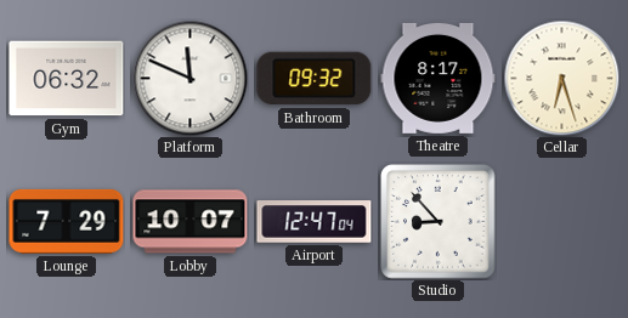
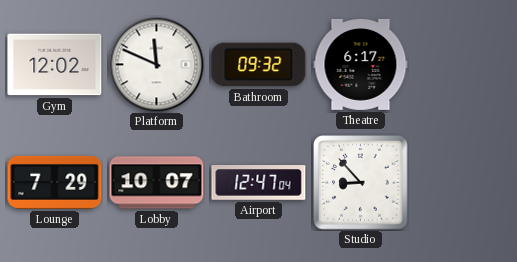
Gym: 06:32 -> 12:02 (55, 65)
Theatre: 8:17 -> 6:17 (361, 64)
Cellar: 6:27 -> none (561, 78)
